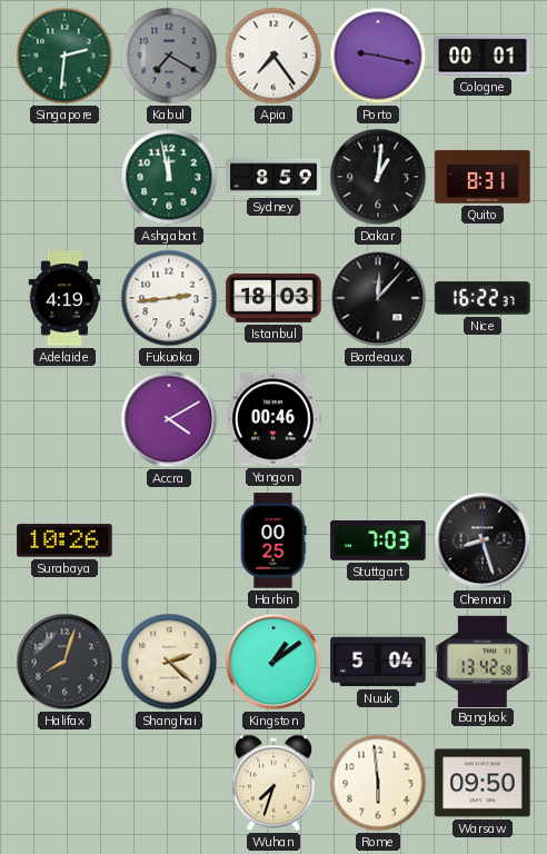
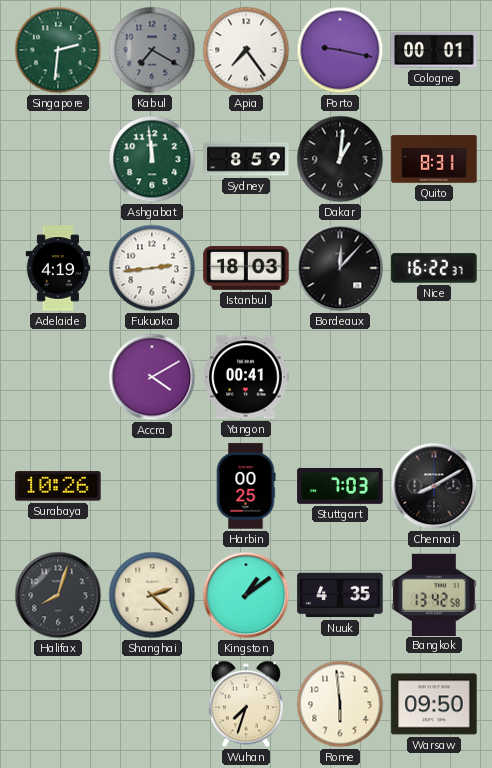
Ashgabat: 11:58 -> 11:59 (152, 159)
Yangon: 00:46 -> 00:41 (246, 377)
Chennai: 8:27 -> 8:10 (434, 486)
Nuuk: 5:04 -> 4:35 (340, 595)
